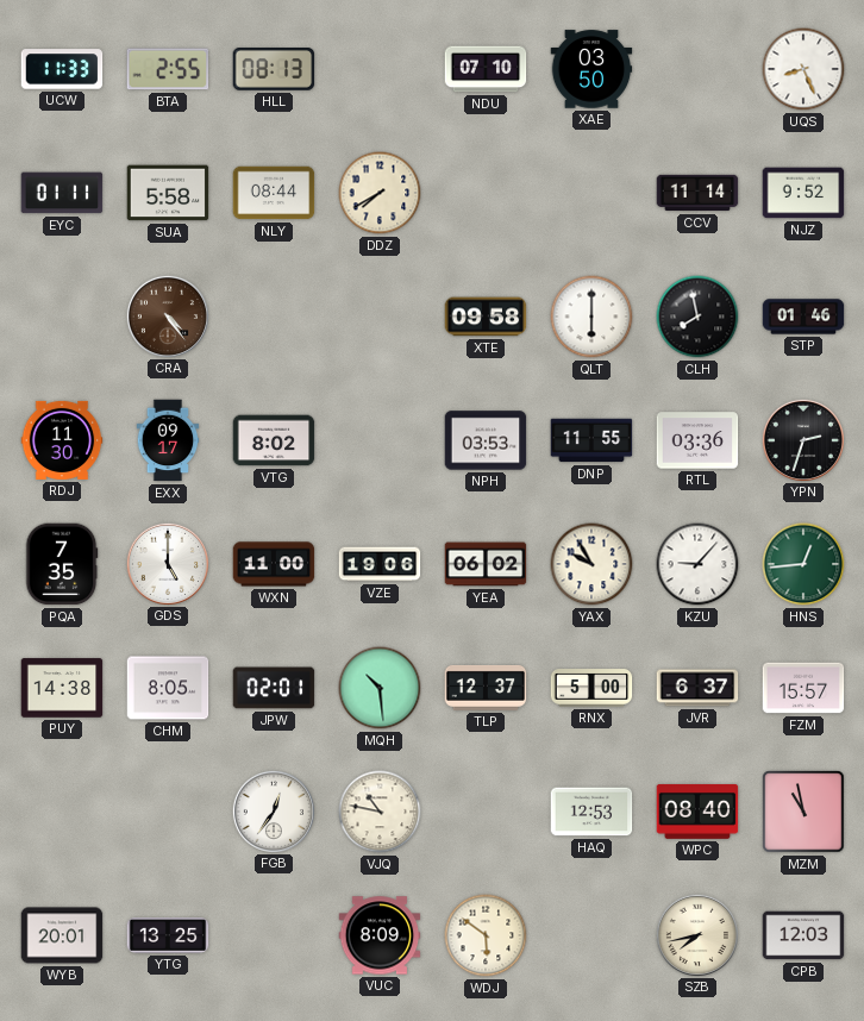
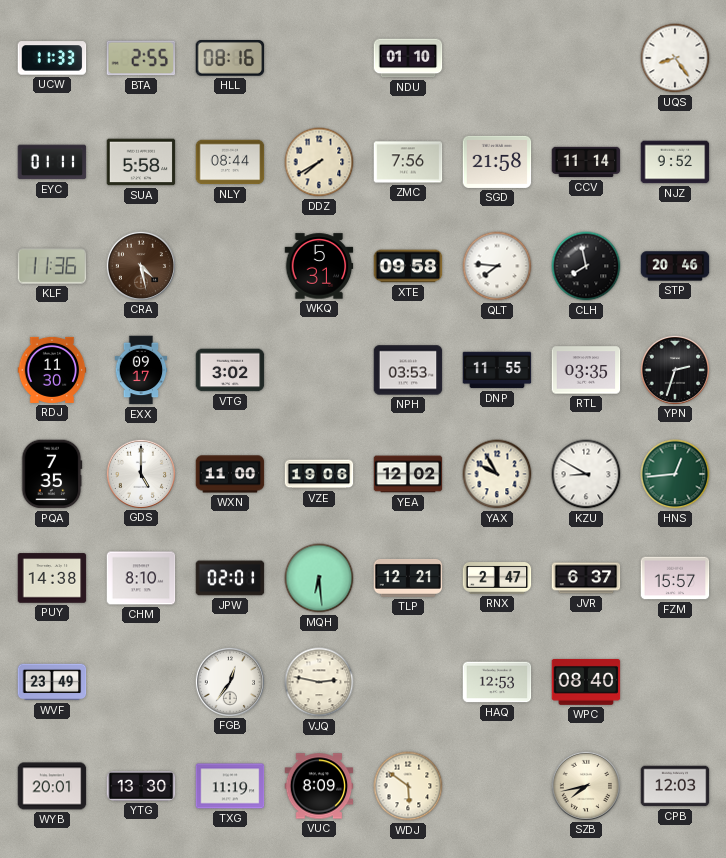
HLL: 08:13 -> 08:16 (230, 59)
NDU: 07:10 -> 01:10 (408, 58)
XAE: 03:50 -> none (591, 69)
UQS: 8:26 -> 8:24 (675, 58)
ZMC: none -> 7:56 (408, 162)
SGD: none -> 21:58 (497, 162)
KLF: none -> 11:36 (52, 266)
CRA: 4:24 -> 4:28 (140, 265)
WKQ: none -> 5:31 (319, 266)
QLT: 6:00 -> 7:46 (497, 266)
STP: 01:46 -> 20:46 (675, 266)
VTG: 8:02 -> 3:02 (230, 370)
RTL: 03:36 -> 03:35 (586, 370)
YEA: 06:02 -> 12:02 (408, 474)
KZU: 9:07 -> 8:50 (586, 474)
CHM: 8:05 -> 8:10 (141, 578)
MQH: 10:29 -> 6:29 (319, 578)
TLP: 12:37 -> 12:21 (408, 578)
RNX: 5:00 -> 2:47 (497, 578)
WVF: none -> 23:49 (52, 682)
VJQ: 10:47 -> 2:47 (319, 682)
MZM: 10:58 -> none (803, 812)
YTG: 13:25 -> 13:30 (141, 787)
TXG: none -> 11:19 (230, 786)
